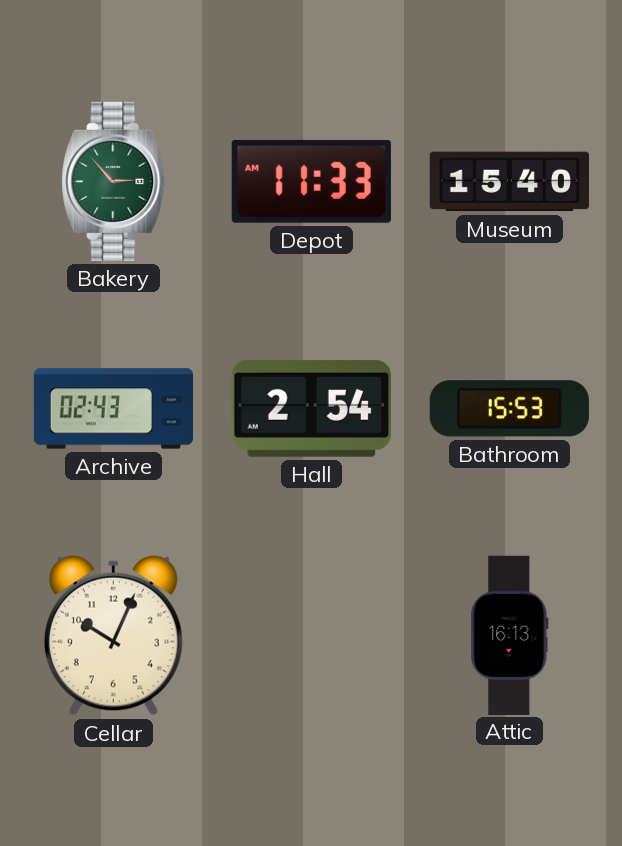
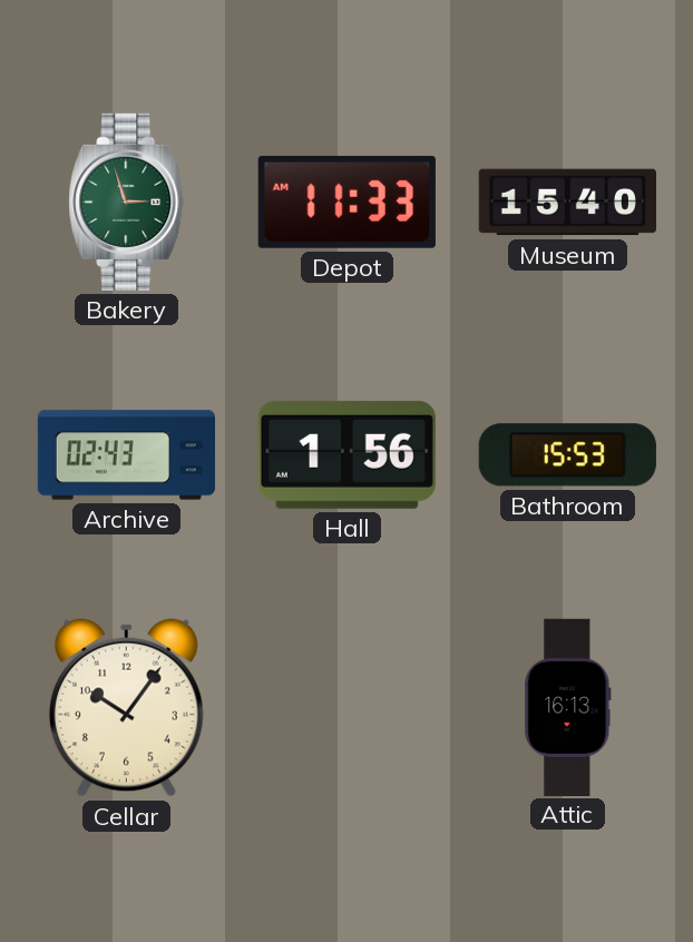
Bakery: 2:53 -> 2:57 (127, 202)
Hall: 2:54 -> 1:56 (346, 454)
Cellar: 10:04 -> 10:06 (126, 708)
